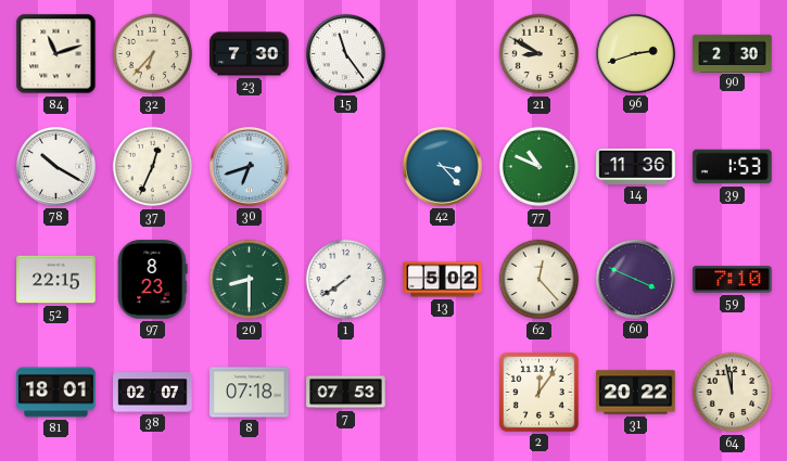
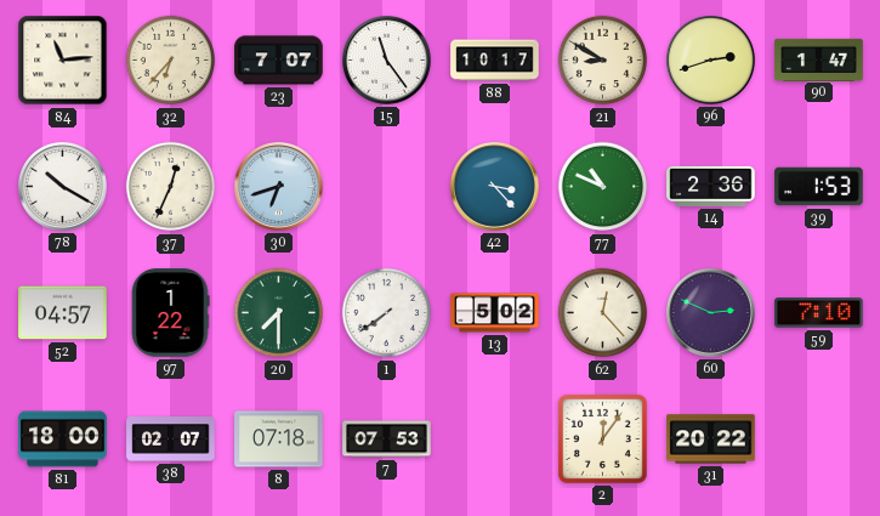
84: 11:12 -> 11:14 (63, 61)
23: 7:30 -> 7:07 (279, 61)
88: none -> 10:17 (495, 61)
90: 2:30 -> 1:47 (819, 59)
14: 11:36 -> 2:36 (711, 186)
52: 22:15 -> 04:57 (63, 313)
97: 8:23 -> 1:22 (170, 313)
20: 8:30 -> 7:30 (279, 313)
60: 3:49 -> 2:49 (711, 313)
81: 18:01 -> 18:00 (63, 440)
64: 11:58 -> none (733, 393)
